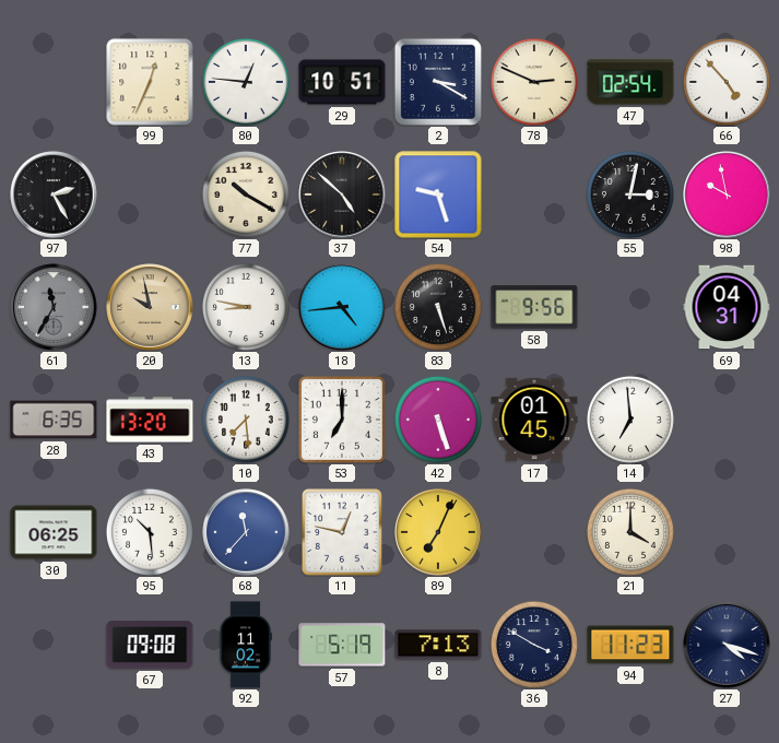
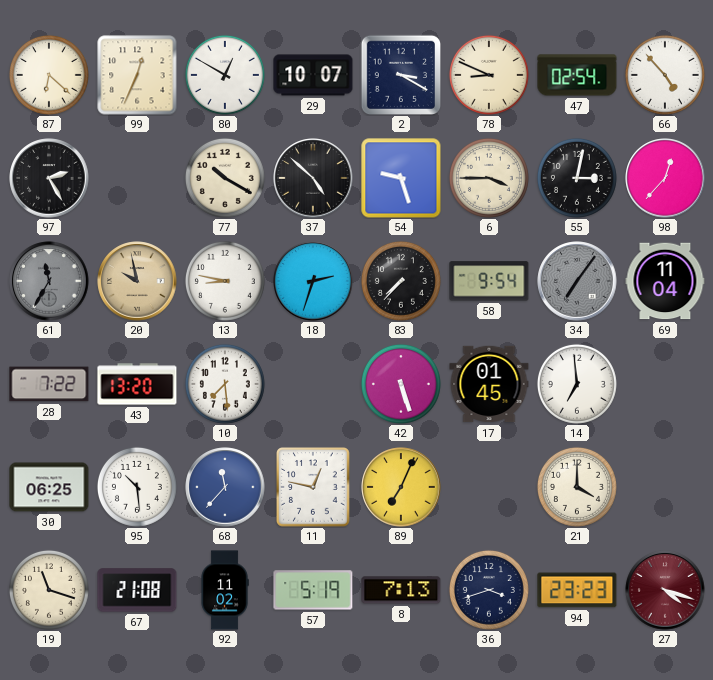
87: none -> 6:22 (49, 75)
80: 12:46 -> 12:50 (225, 75)
29: 10:51 -> 10:07 (313, 75)
78: 2:49 -> 8:49 (489, 75)
6: none -> 3:45 (489, 178)
98: 9:58 -> 12:37 (665, 178)
18: 4:44 -> 2:33 (313, 281)
83: 5:27 -> 7:37 (401, 281)
58: 9:56 -> 9:54 (489, 281)
34: none -> 7:06 (577, 281)
69: 04:31 -> 11:04 (665, 281)
28: 6:35 -> 7:22 (49, 384)
53: 7:00 -> none (342, 420)
19: none -> 11:18 (49, 590)
67: 09:08 -> 21:08 (137, 590)
36: 3:50 -> 3:42 (489, 590)
94: 11:23 -> 23:23 (577, 590)
27 dial: navy -> burgundy (665, 590)
